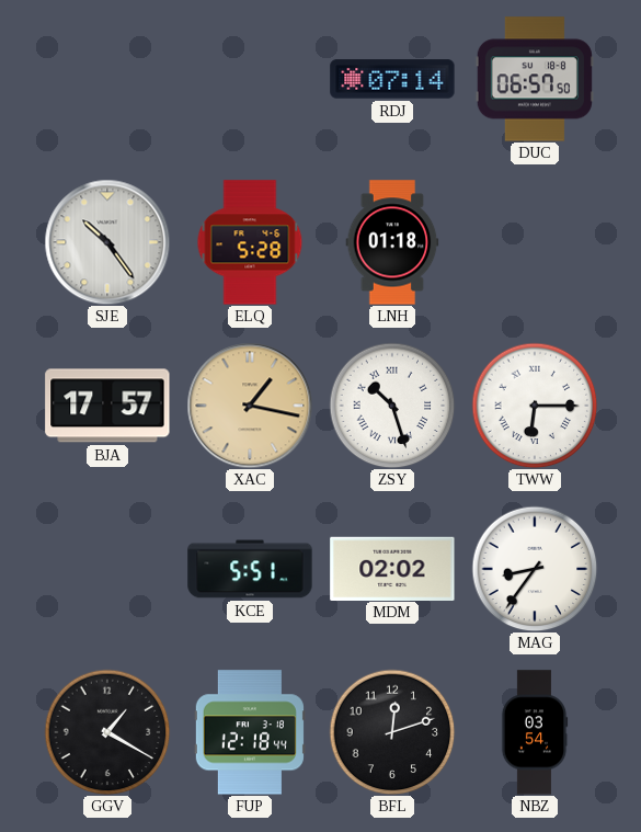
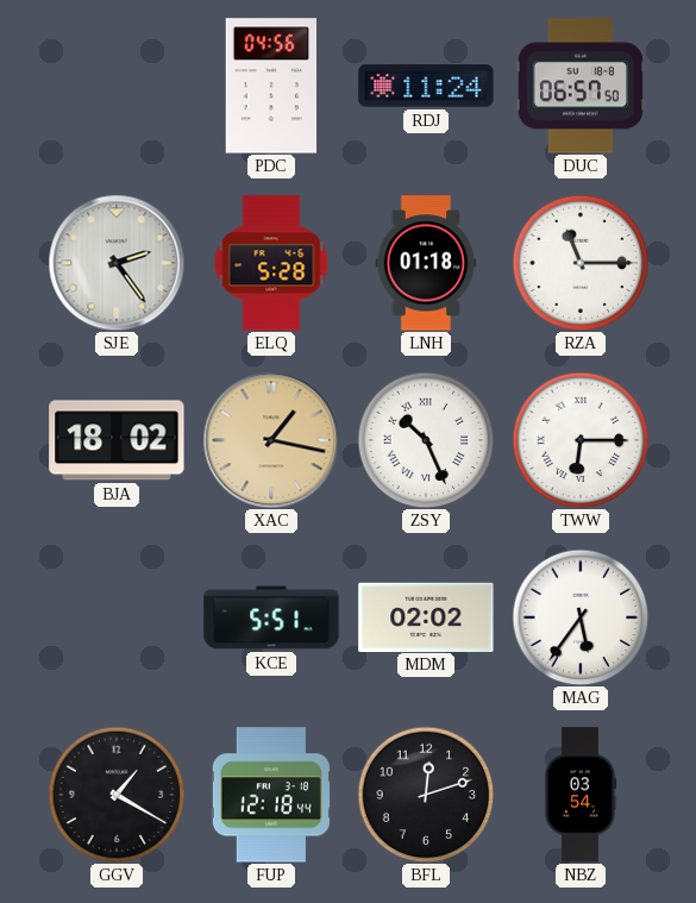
PDC: none -> 04:56 (270, 86)
RDJ: 07:14 -> 11:24 (426, 86)
SJE: 10:24 -> 2:24 (117, 263)
RZA: none -> 11:15 (581, 263)
BJA: 17:57 -> 18:02 (117, 440)
ZSY: 10:27 -> 10:26 (426, 440)
MAG: 8:36 -> 5:36 (581, 617)
